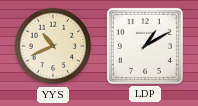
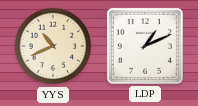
LDP: 1:10 -> 1:11 (145, 46)
